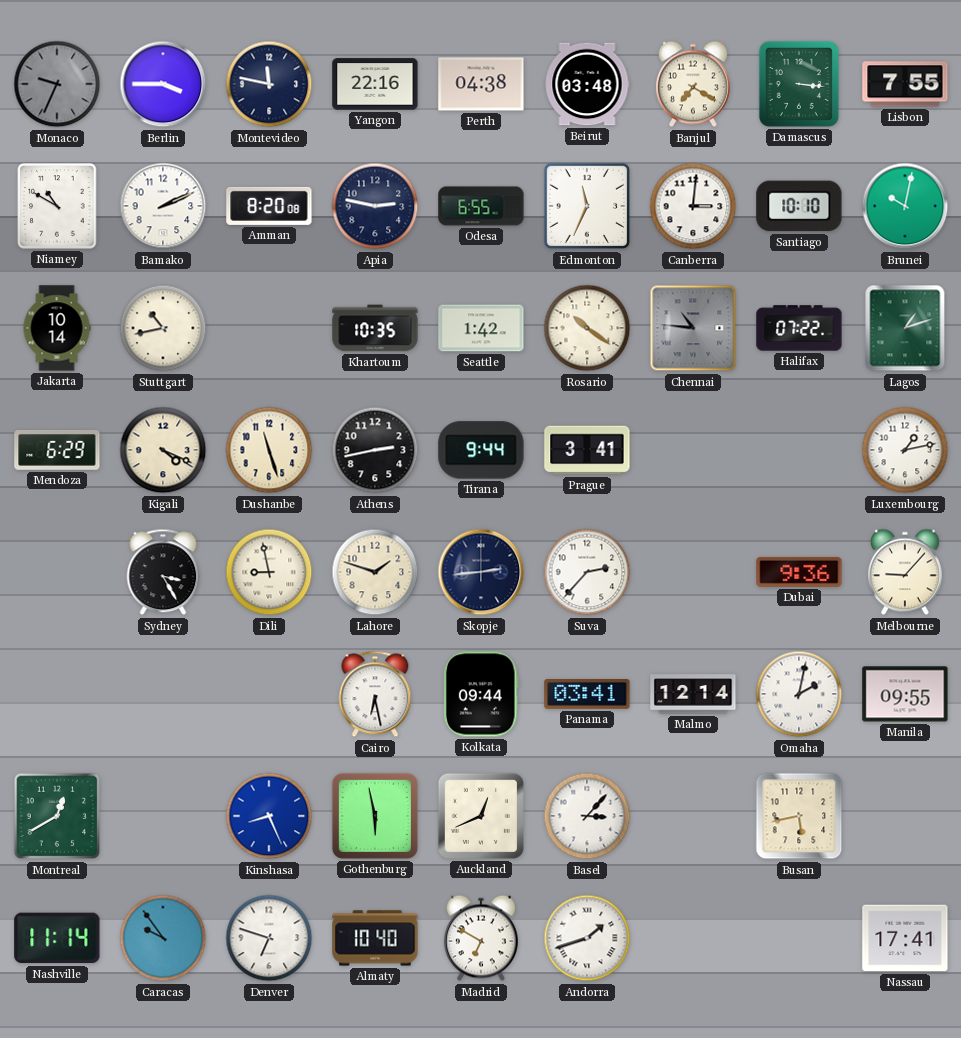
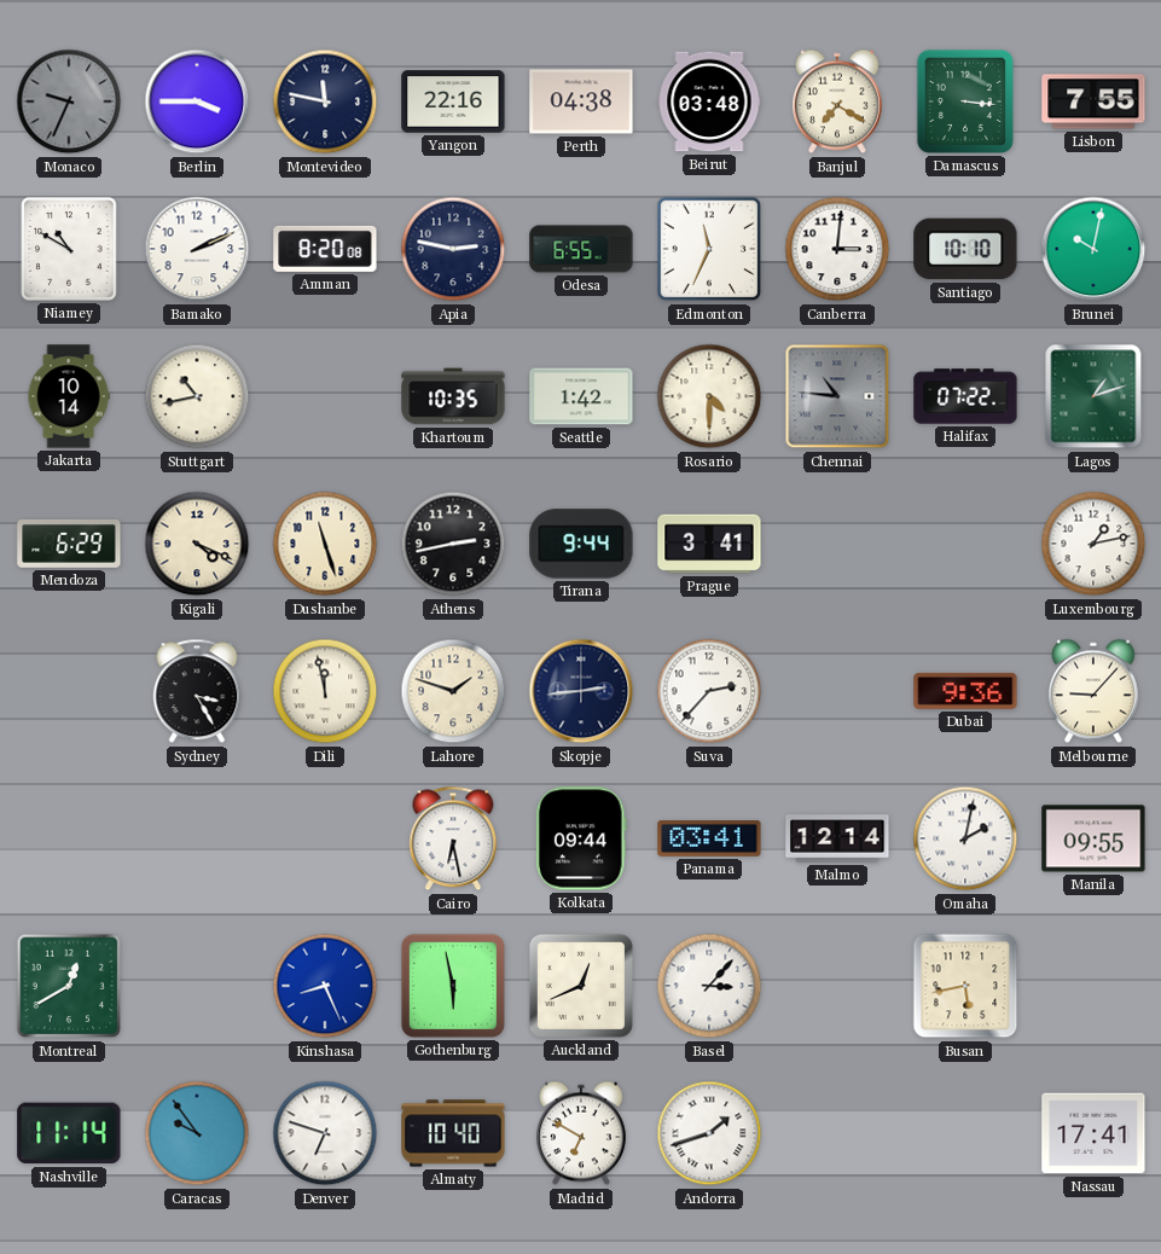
Rosario: 10:21 -> 4:30 (709, 396)
Dili: 8:58 -> 11:58 (325, 691)
